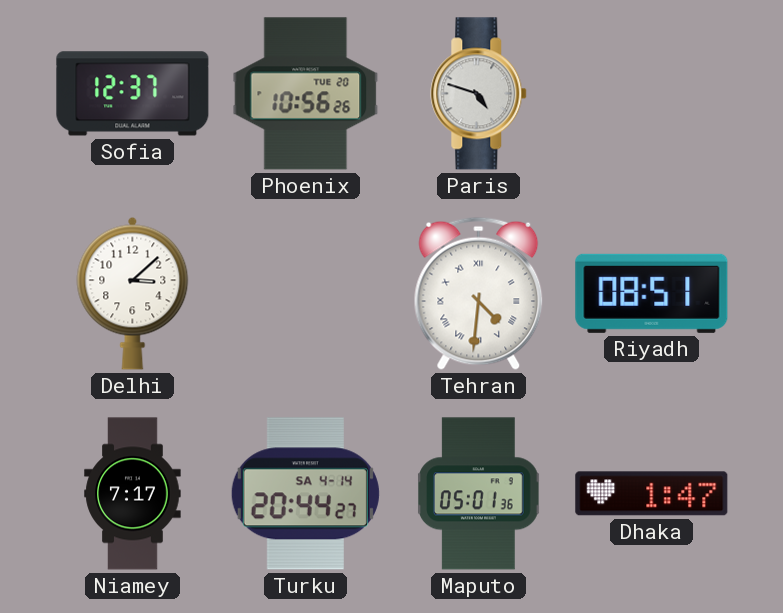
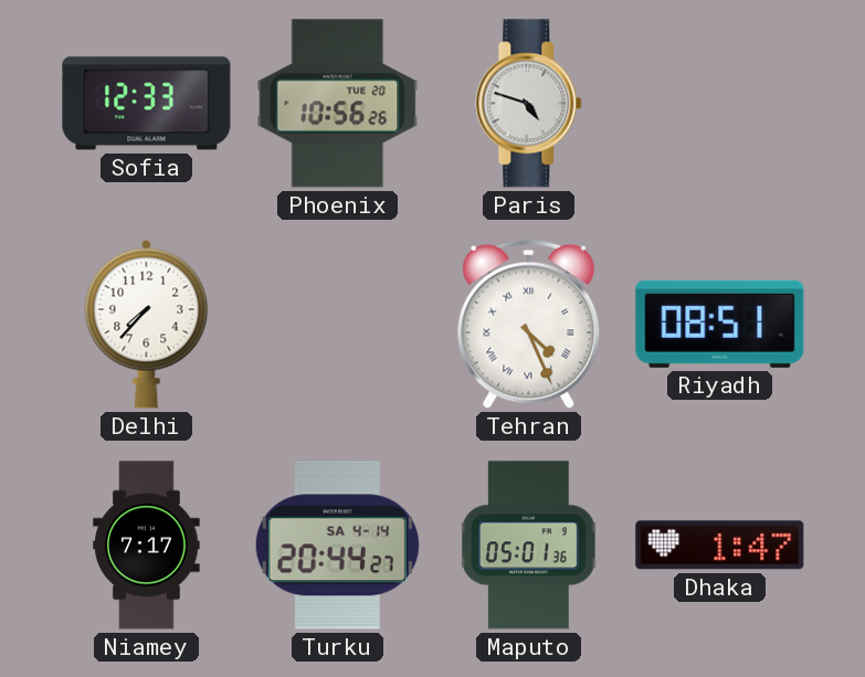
Sofia: 12:37 -> 12:33 (147, 104)
Delhi: 3:08 -> 7:37 (147, 324)
Tehran: 4:31 -> 4:26 (529, 324)
